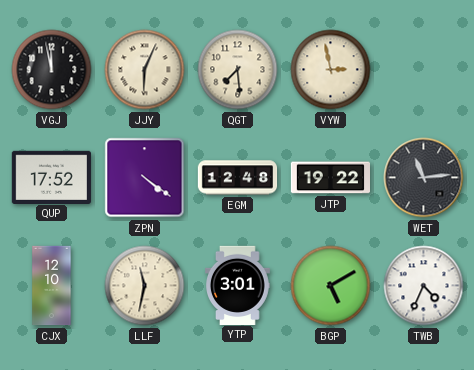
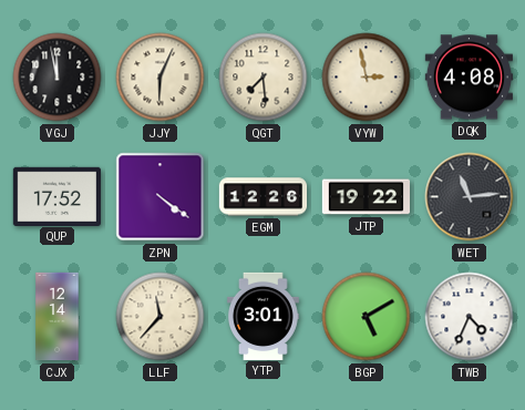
DQK: none -> 4:08 (469, 78)
EGM: 12:48 -> 12:26 (264, 197)
CJX: 12:10 -> 12:14 (58, 317)
LLF: 11:32 -> 11:37 (161, 317)
